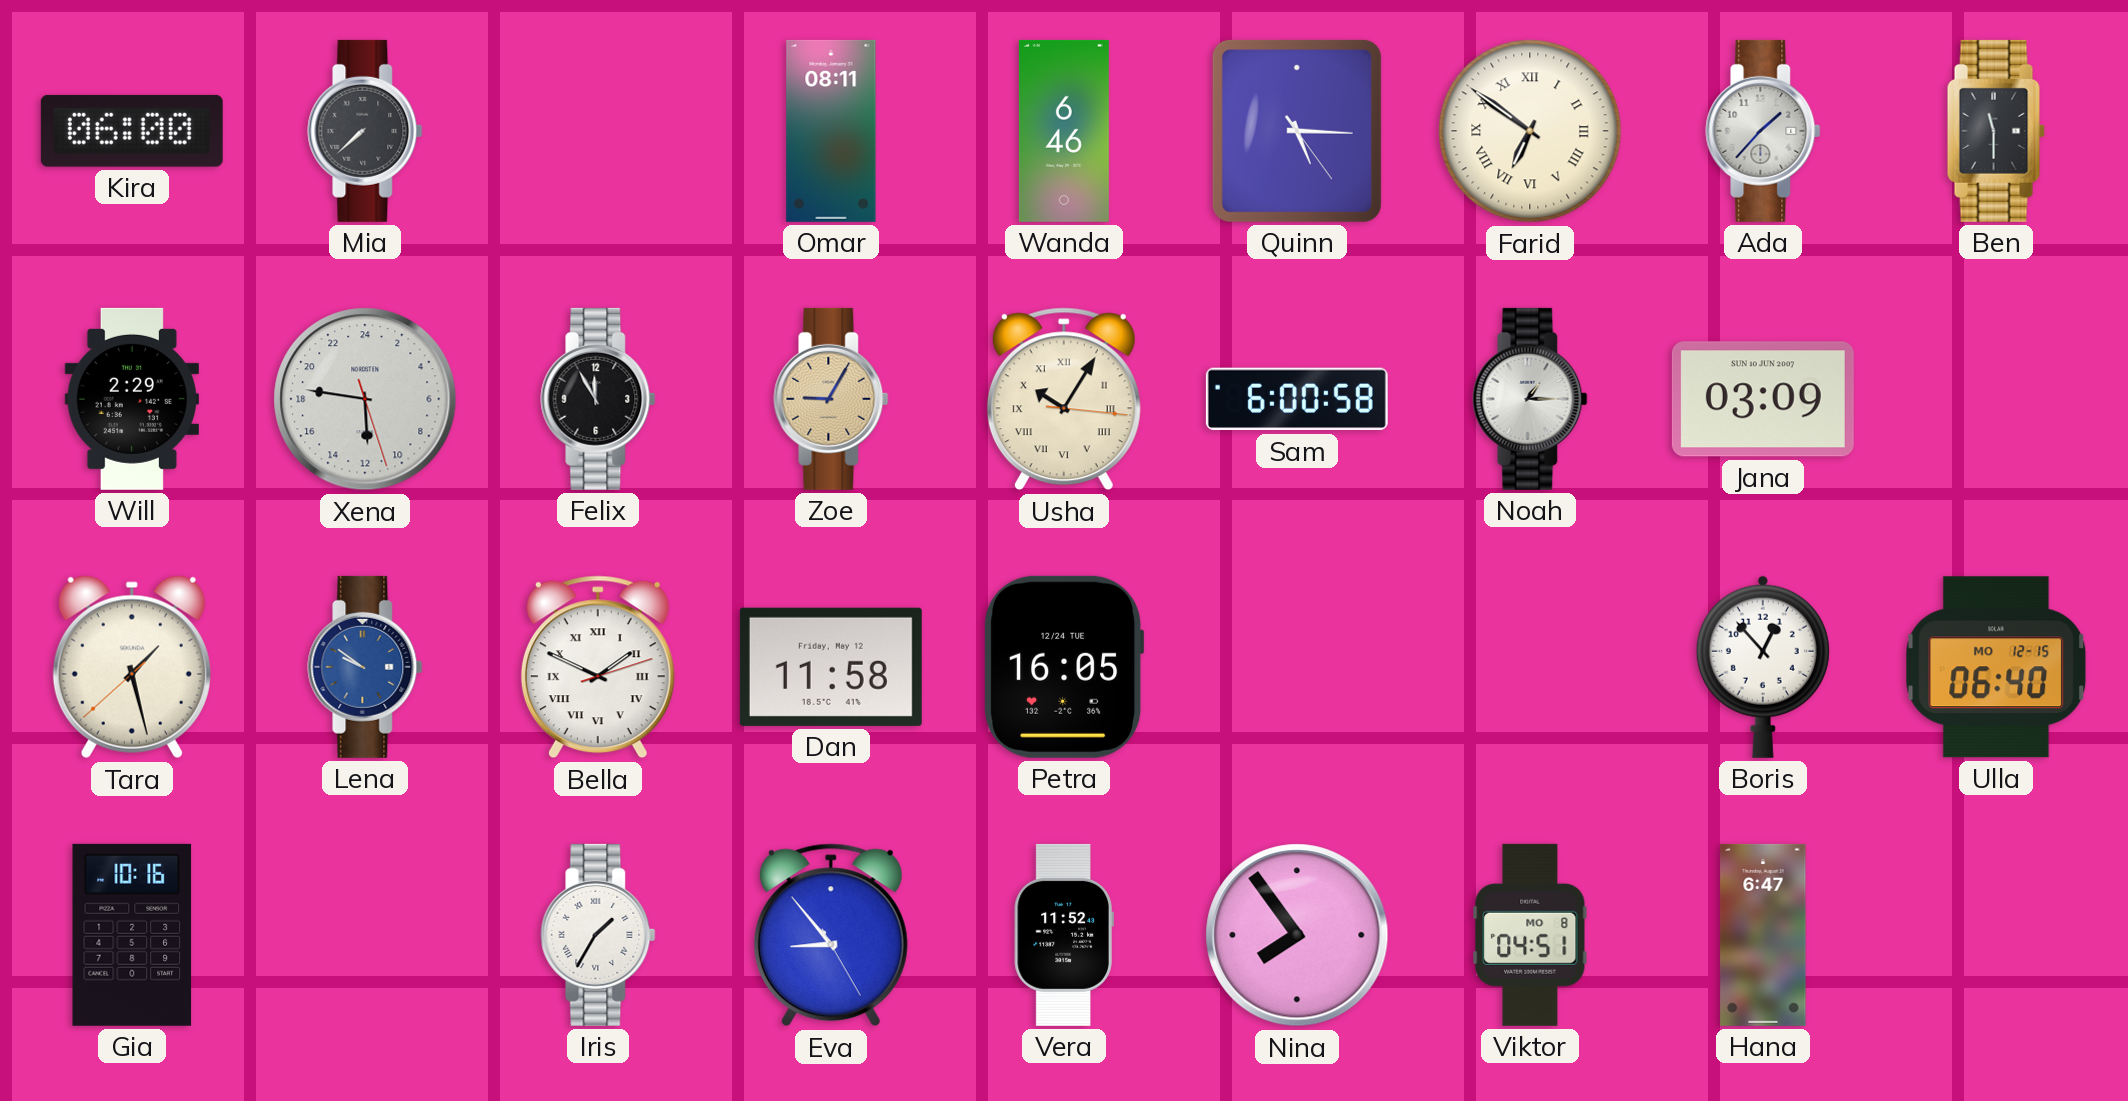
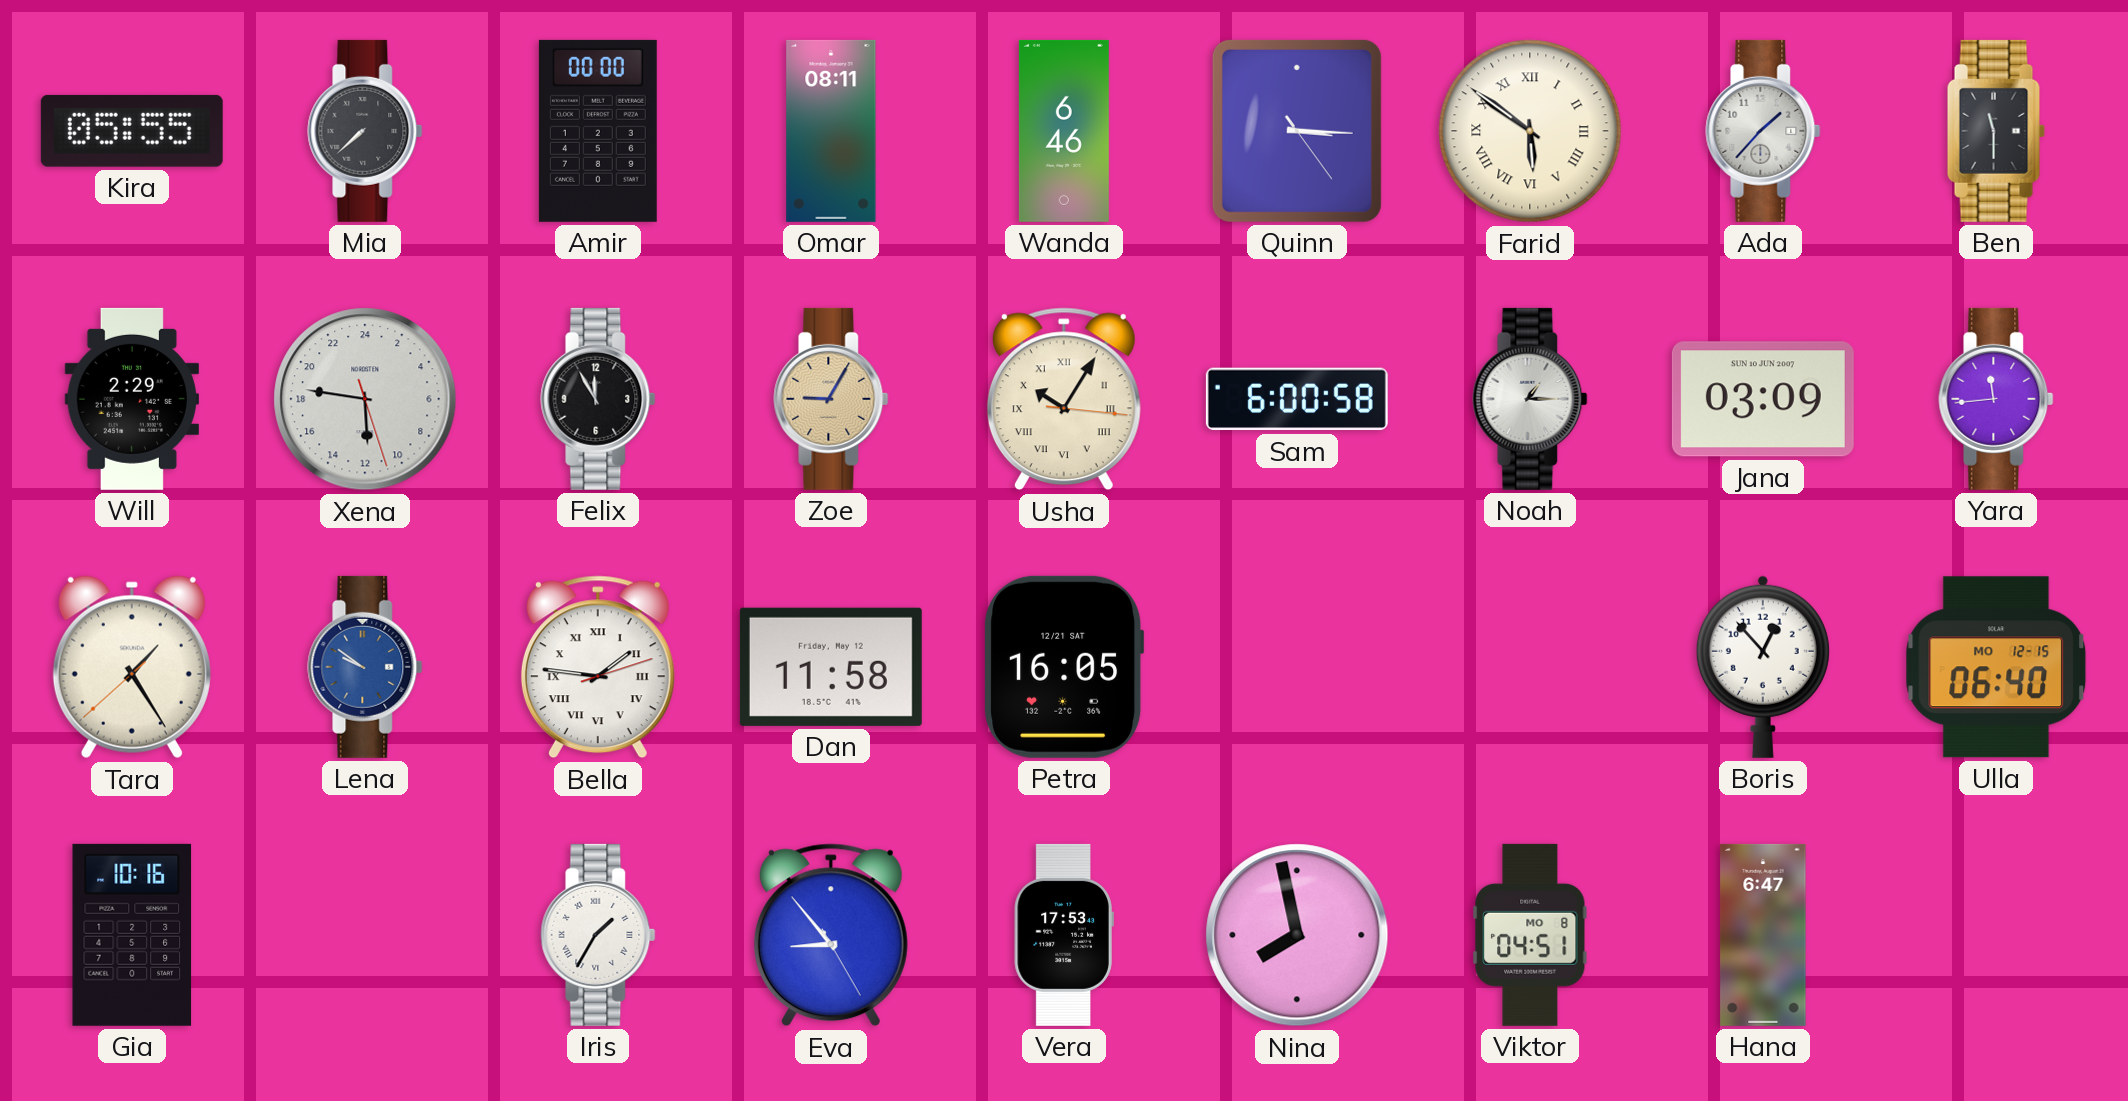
Kira: 06:00 -> 05:55 (132, 131)
Amir: none -> 00:00 (598, 131)
Quinn: 5:15 -> 3:15 (1297, 131)
Farid: 6:51 -> 5:51 (1530, 131)
Yara: none -> 11:44 (1996, 399)
Tara: 1:27 -> 1:24 (132, 667)
Bella: 1:49 -> 1:46 (598, 667)
Petra date: 12/24 TUE -> 12/21 SAT (1064, 667)
Vera: 11:52 -> 17:53 (1064, 935)
Nina: 7:54 -> 7:58 (1297, 935)
